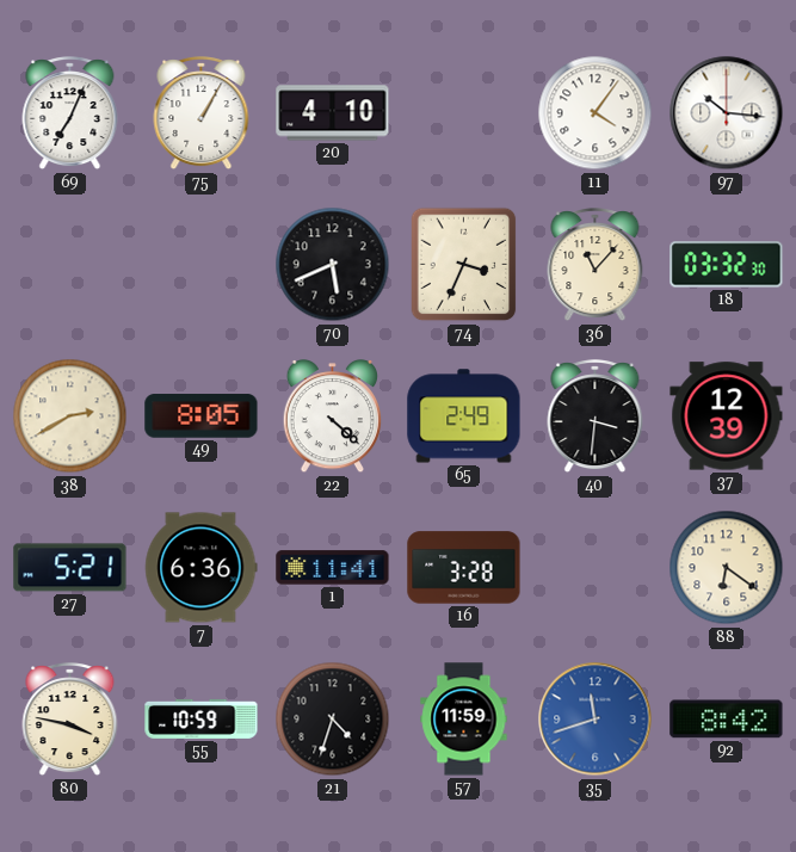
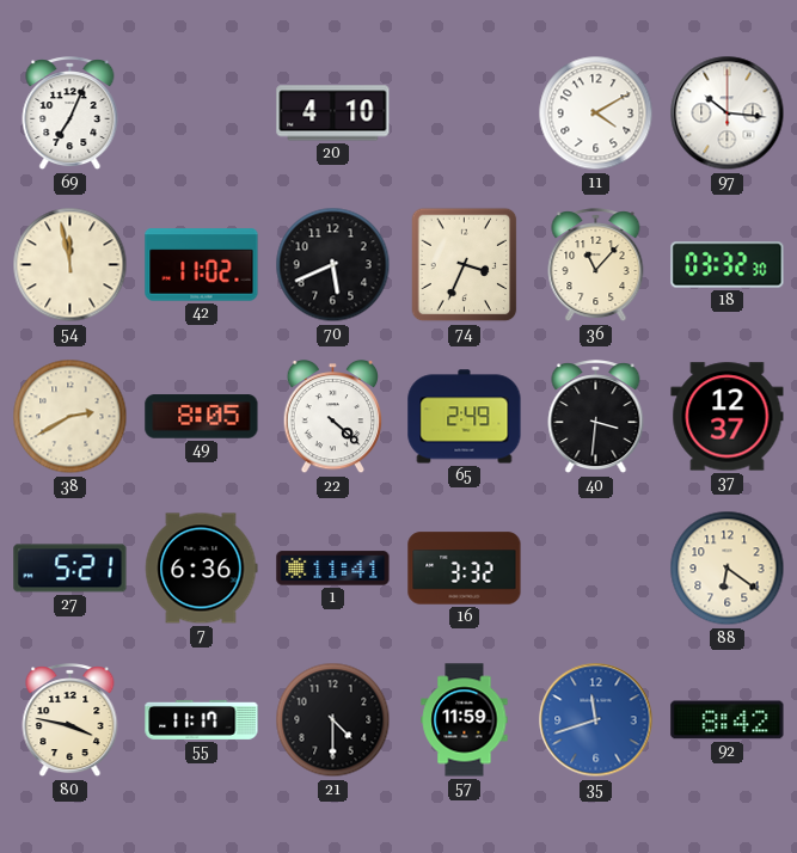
75: 1:05 -> none (202, 113)
11: 4:06 -> 4:10 (596, 113)
54: none -> 11:58 (70, 265)
42: none -> 11:02 (202, 265)
37: 12:39 -> 12:37 (728, 417)
16: 3:28 -> 3:32 (465, 569)
55: 10:59 -> 11:17 (202, 719)
21: 4:33 -> 4:30 (333, 720)
